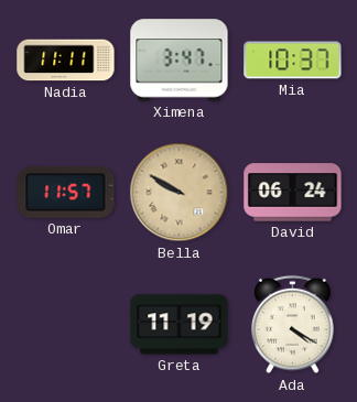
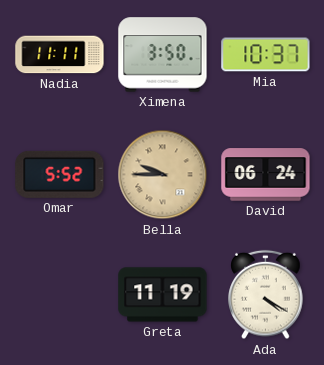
Ximena: 3:47 -> 3:50 (163, 55)
Omar: 11:57 -> 5:52 (60, 174)
Bella: 9:50 -> 9:45 (163, 175)
